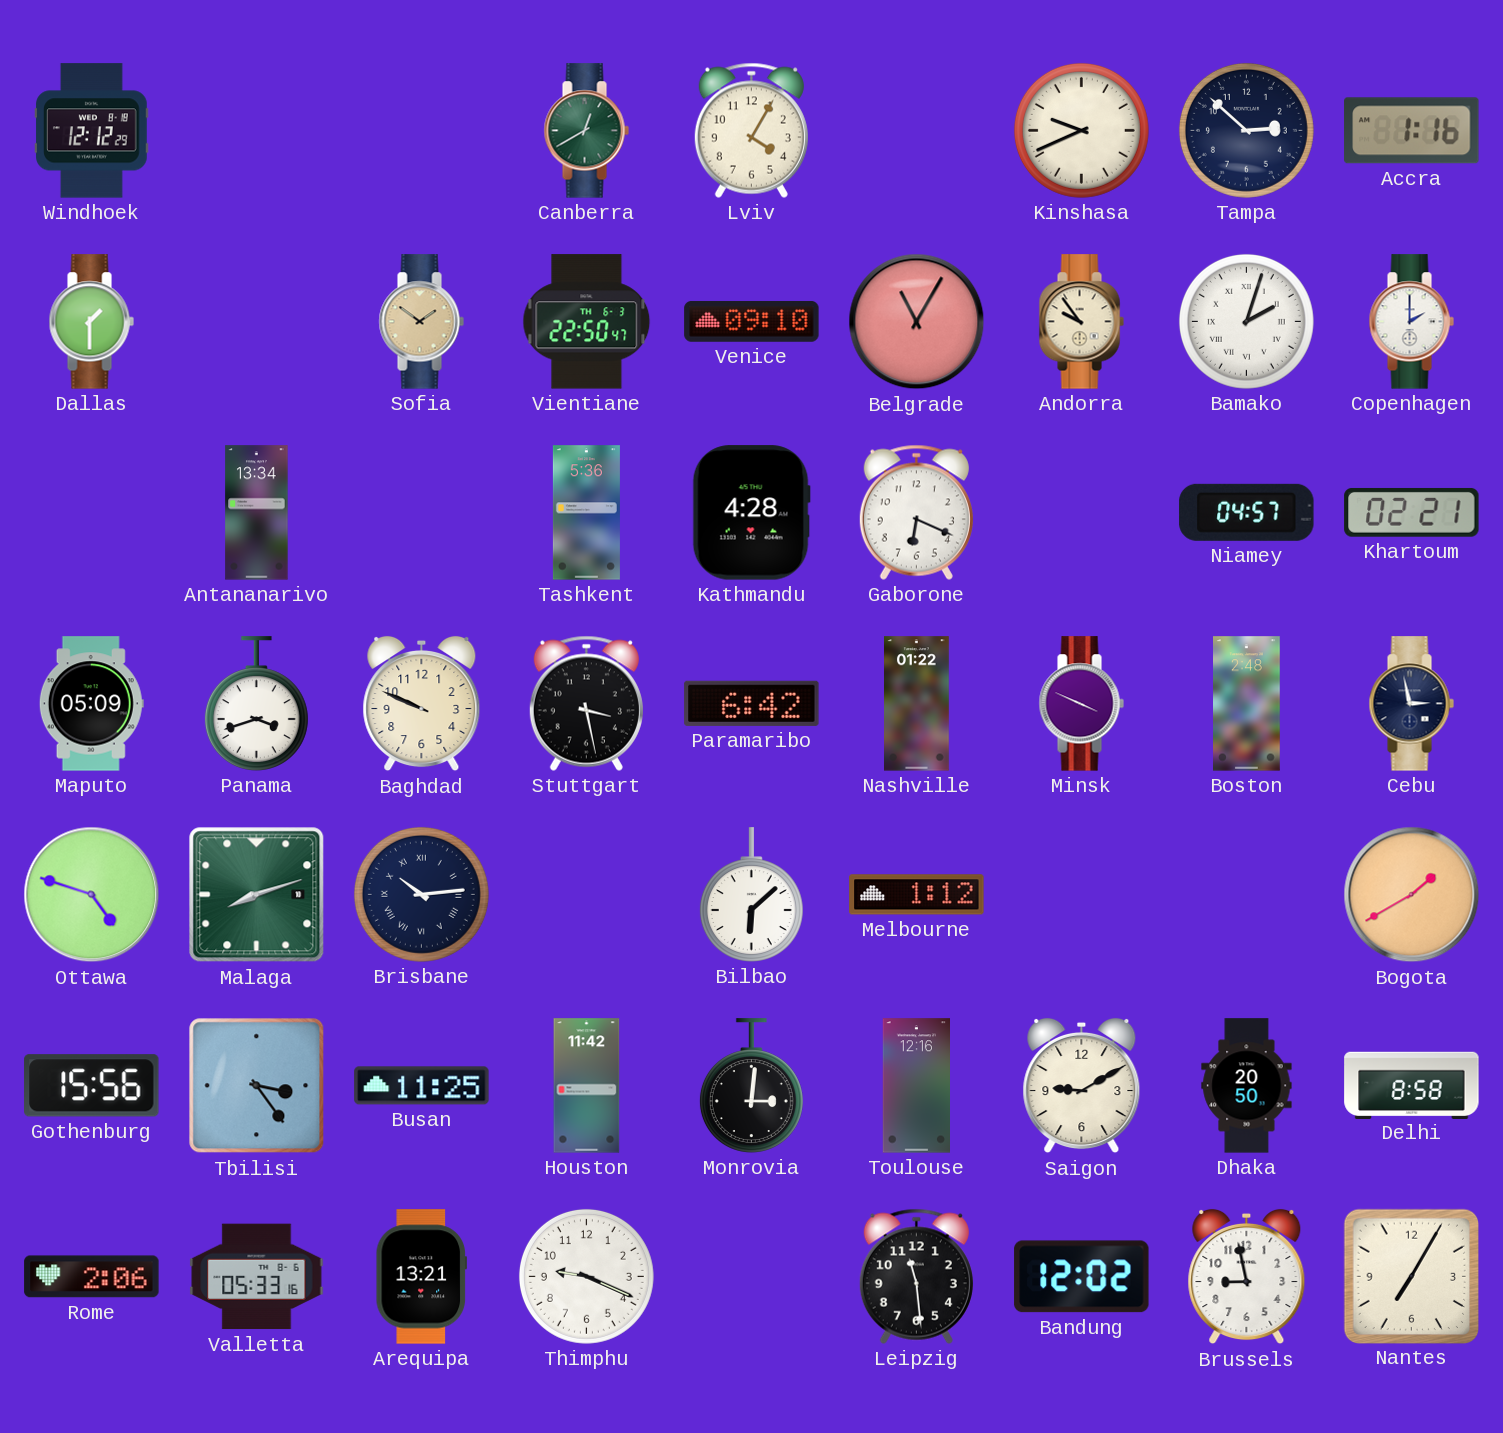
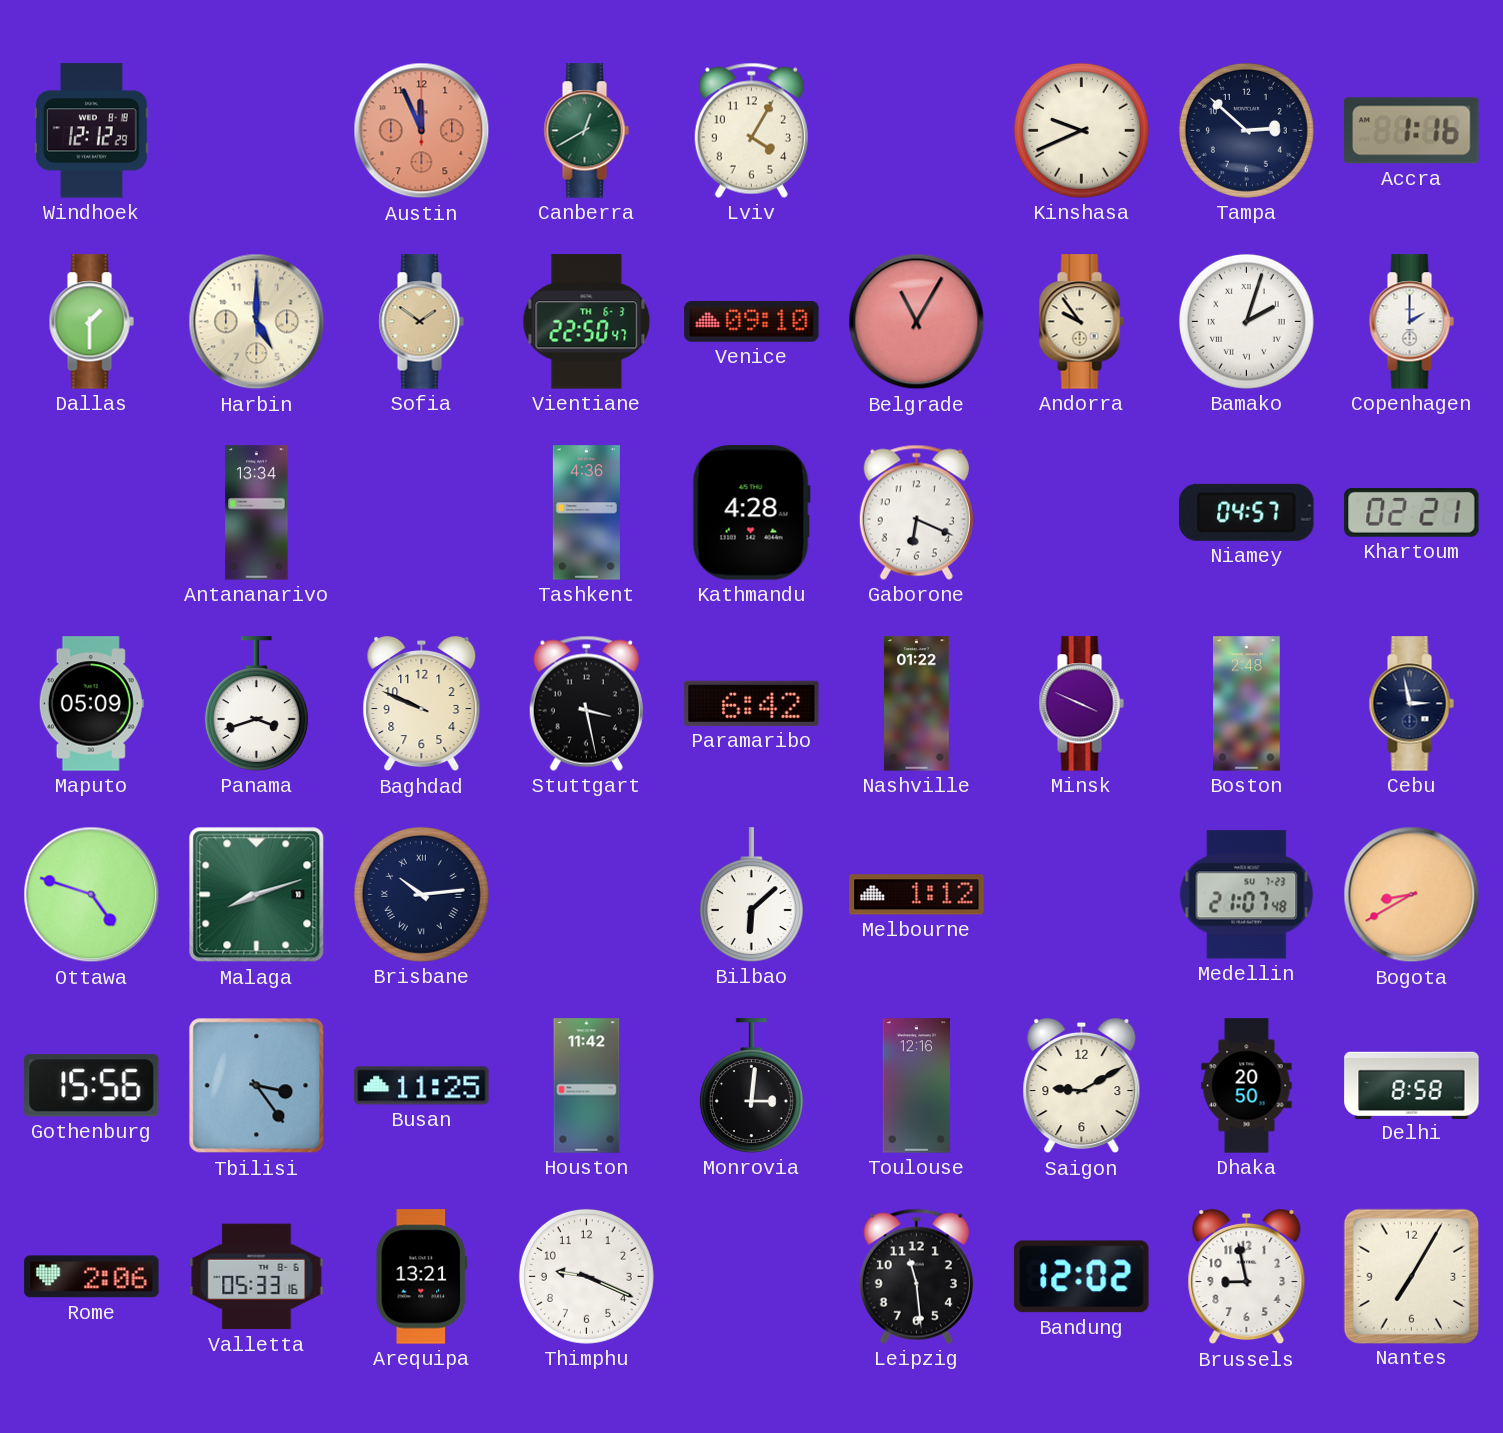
Austin: none -> 11:56 (422, 131)
Harbin: none -> 5:00 (257, 322)
Tashkent: 5:36 -> 4:36 (586, 513)
Medellin: none -> 21:07 (1247, 895)
Bogota: 1:40 -> 8:40 (1412, 895)
